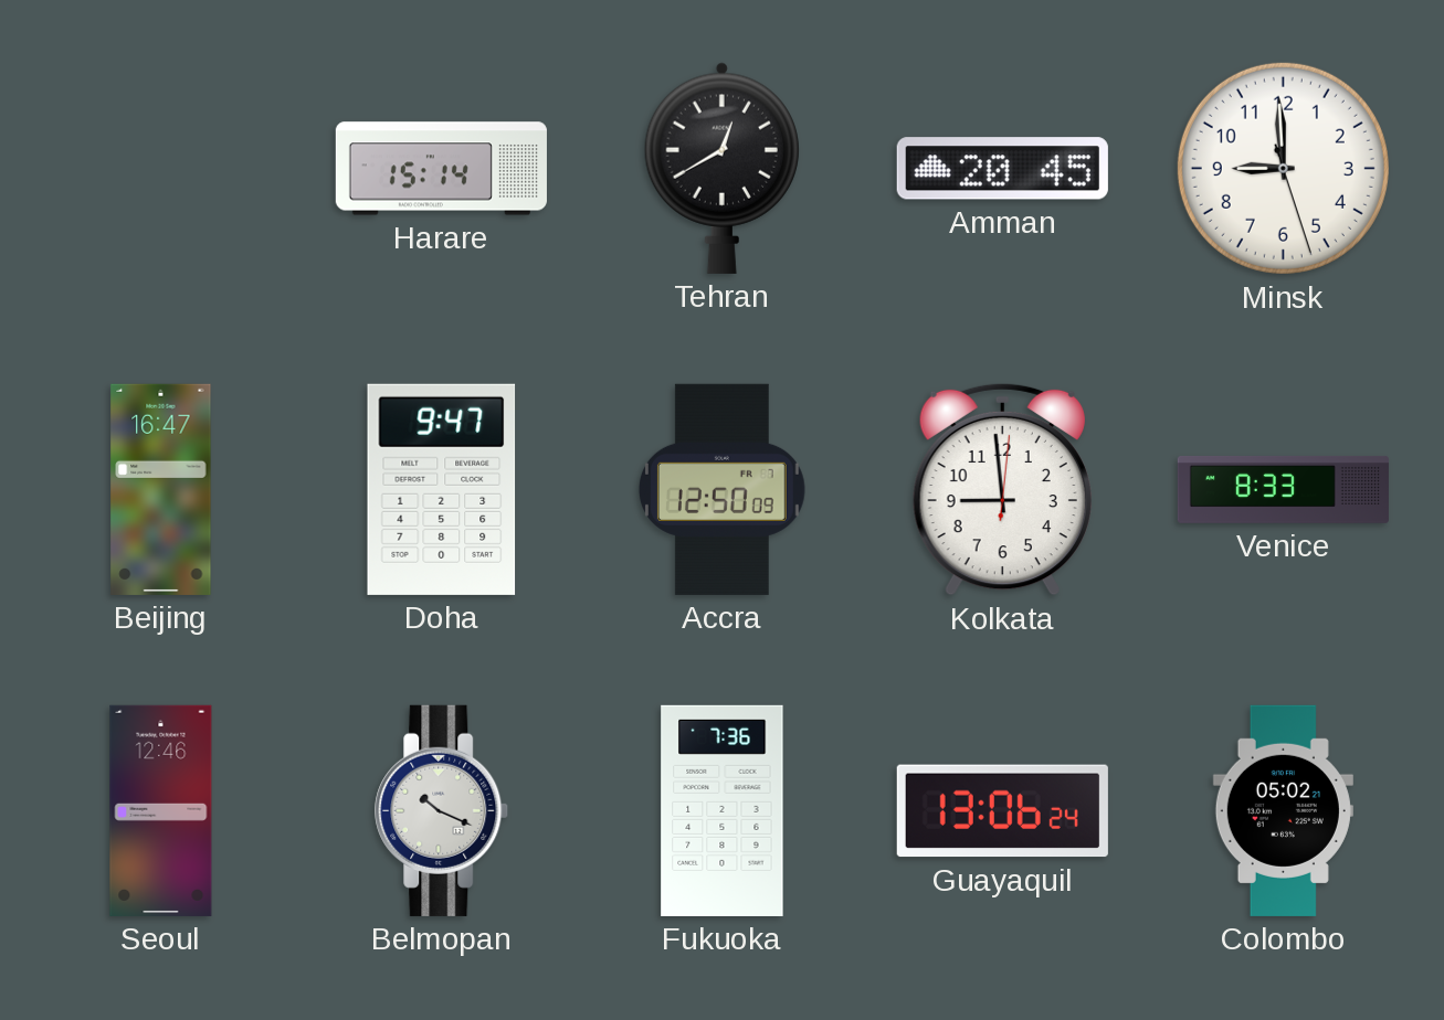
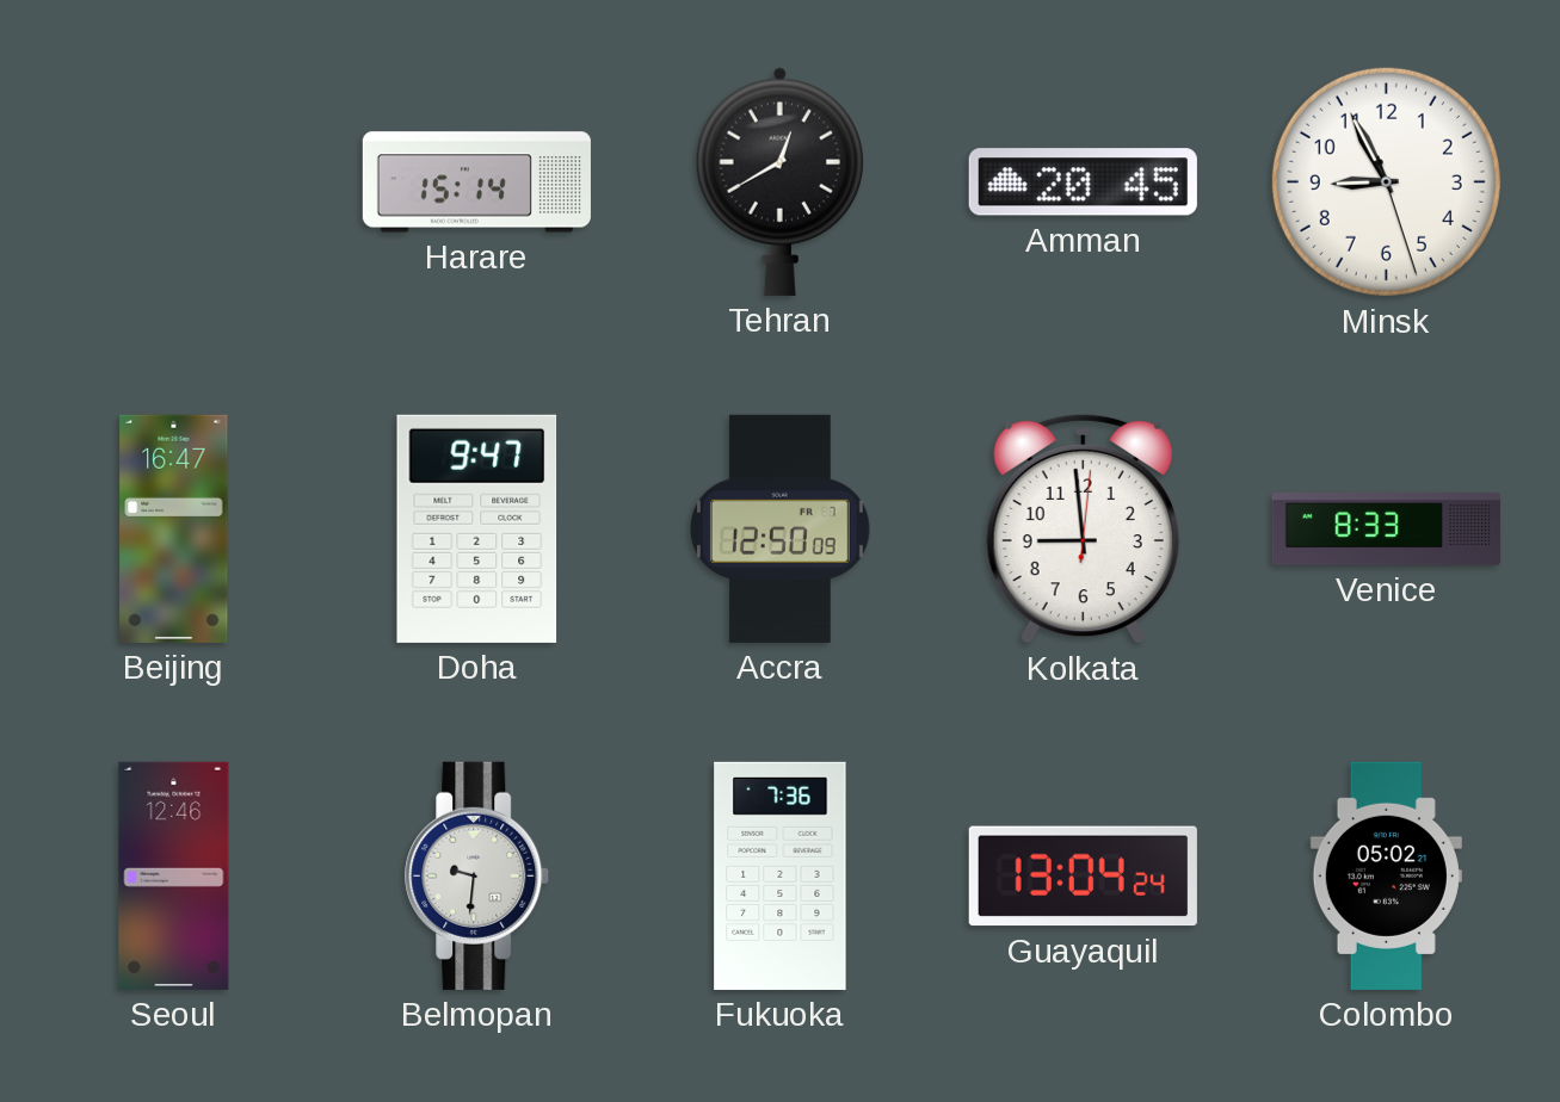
Minsk: 8:59 -> 8:55 (1386, 181)
Belmopan: 10:19 -> 9:31 (477, 875)
Guayaquil: 13:06 -> 13:04 (1083, 877)
